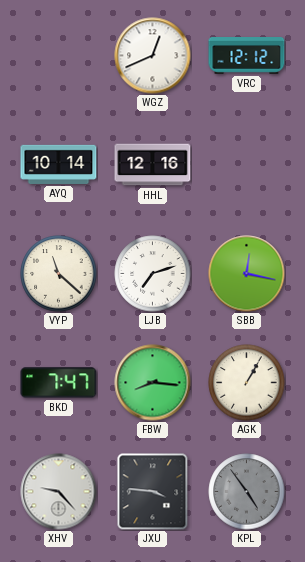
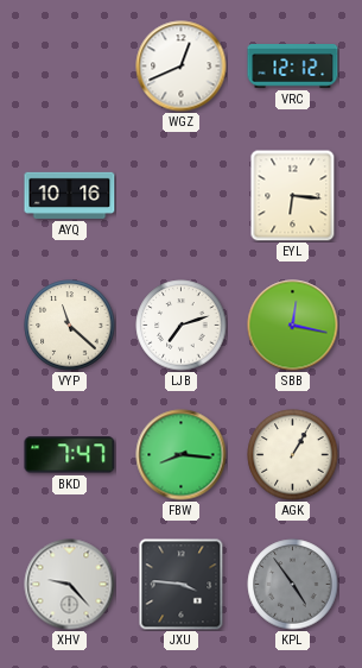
AYQ: 10:14 -> 10:16 (70, 195)
HHL: 12:16 -> none (153, 165)
EYL: none -> 6:16 (293, 195)
